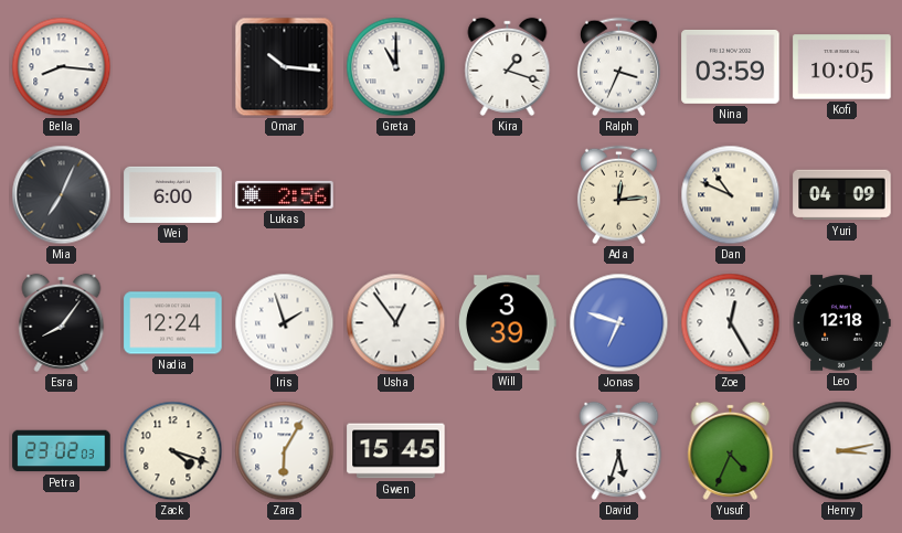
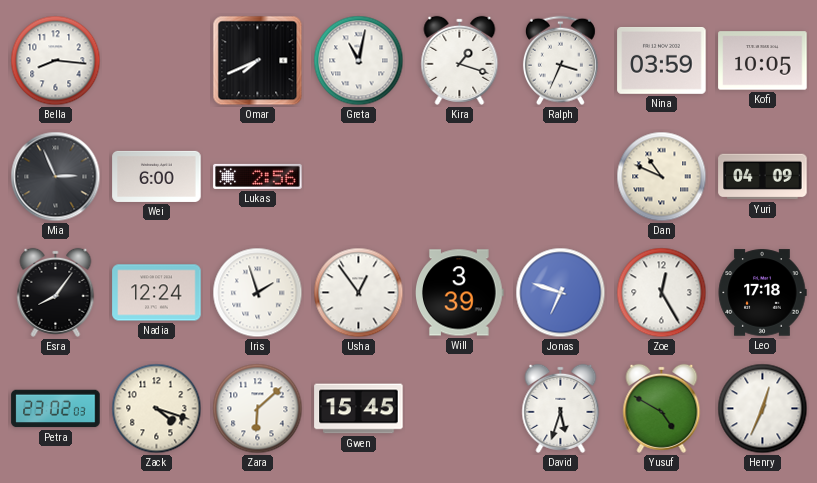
Omar: 10:16 -> 7:41 (258, 61)
Greta: 11:00 -> 11:02 (359, 61)
Mia: 7:04 -> 2:56 (56, 177)
Ada: 12:14 -> none (618, 195)
Leo: 12:18 -> 17:18 (762, 293)
Zara: 6:05 -> 6:08 (258, 409)
Yusuf: 4:34 -> 4:50 (662, 408)
Henry: 3:13 -> 12:34 (763, 409)
